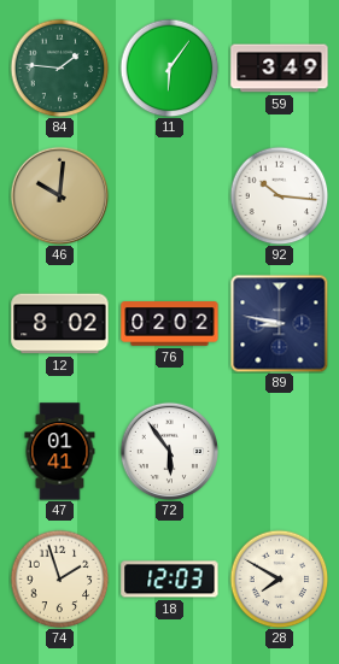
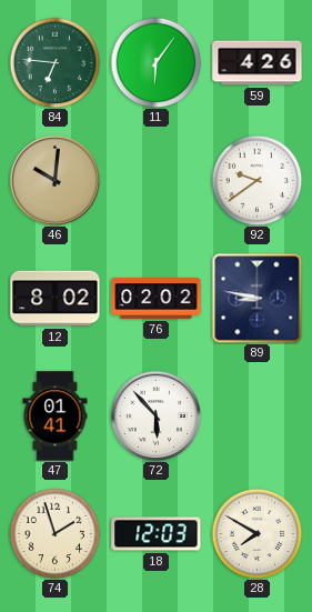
84: 1:46 -> 6:46 (54, 62)
59: 3:49 -> 4:26 (258, 63)
92: 10:16 -> 9:39 (256, 180)
72: 5:54 -> 5:53 (155, 415)
